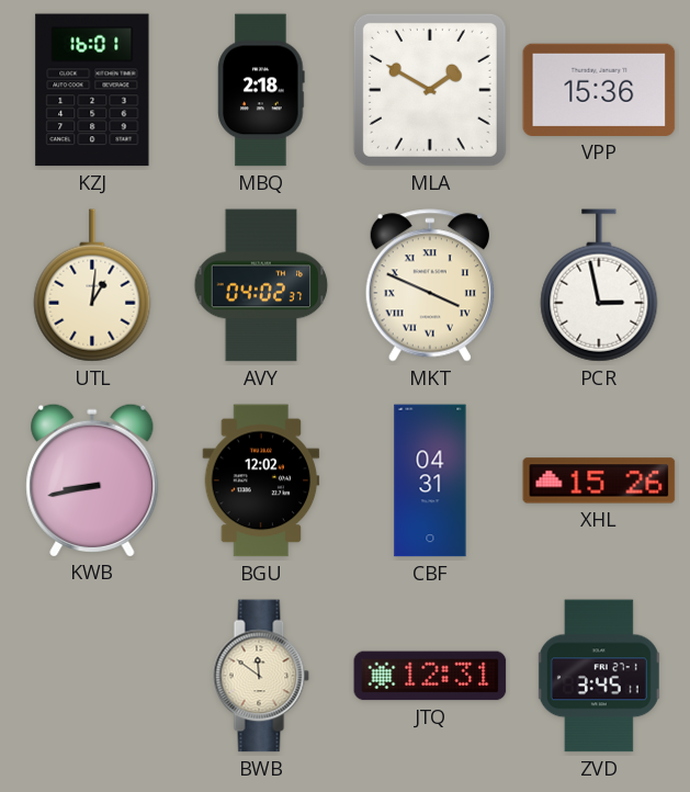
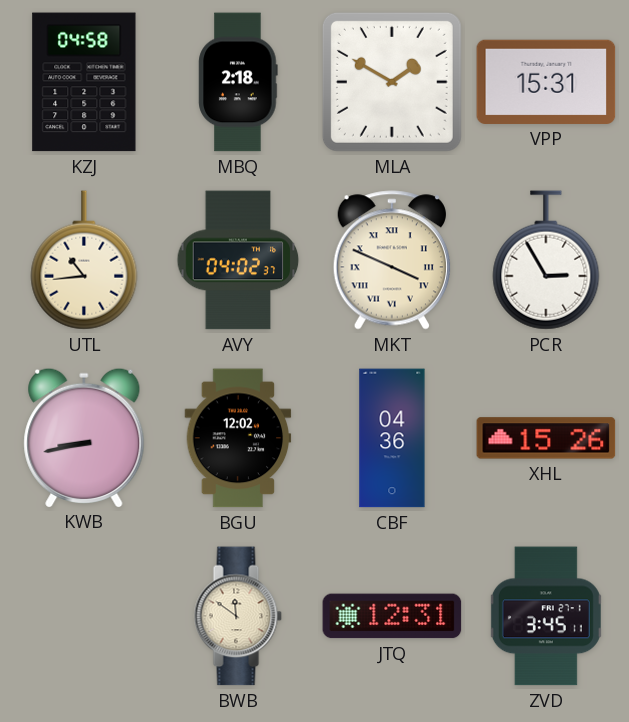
KZJ: 16:01 -> 04:58 (84, 82)
VPP: 15:36 -> 15:31 (546, 82)
UTL: 1:01 -> 10:44 (84, 260)
PCR: 2:58 -> 2:55 (546, 260)
CBF: 04:31 -> 04:36 (392, 438)
